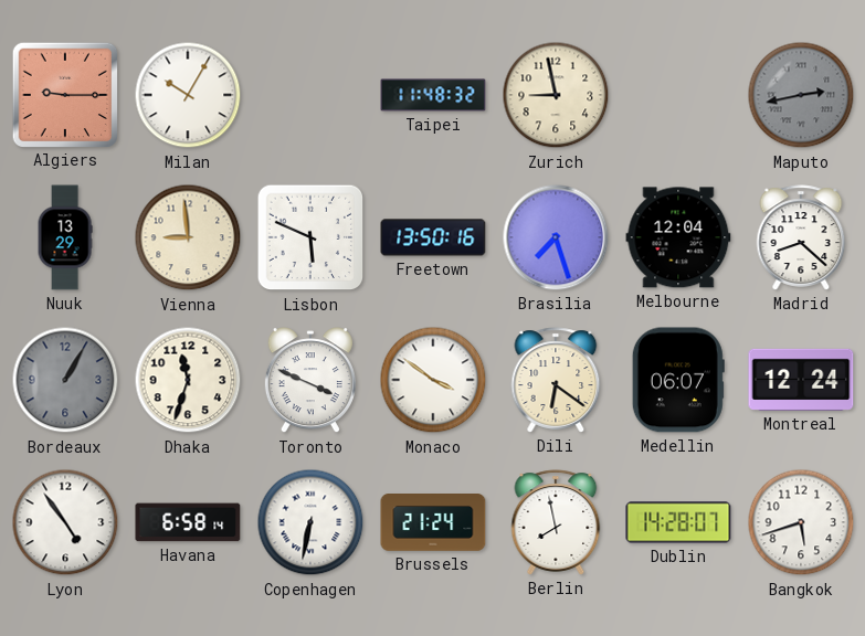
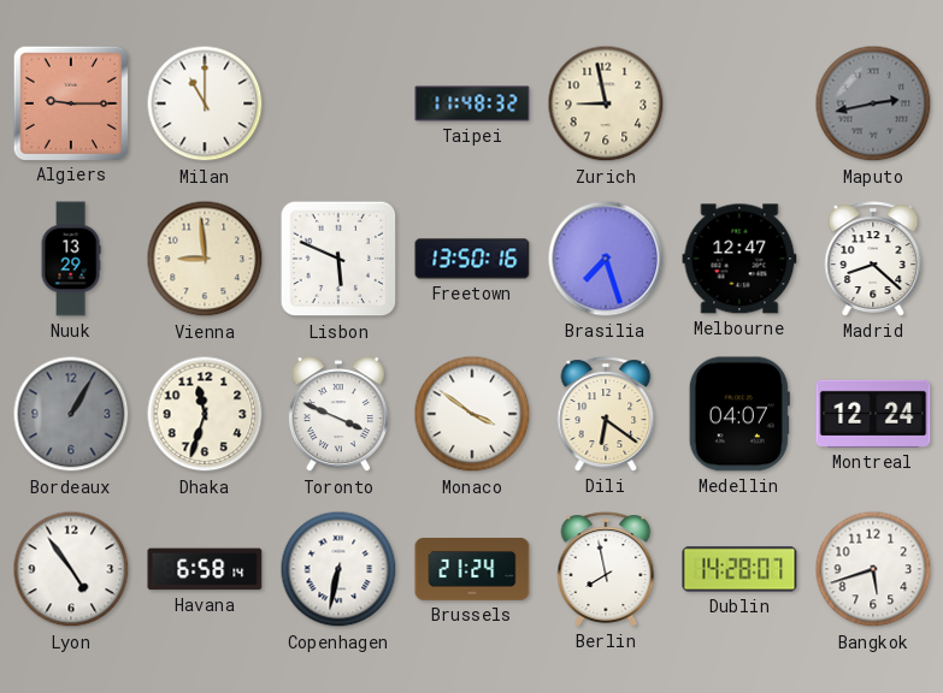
Milan: 10:05 -> 11:00 (205, 103)
Melbourne: 12:04 -> 12:47 (739, 259)
Medellin: 06:07 -> 04:07 (739, 414)
